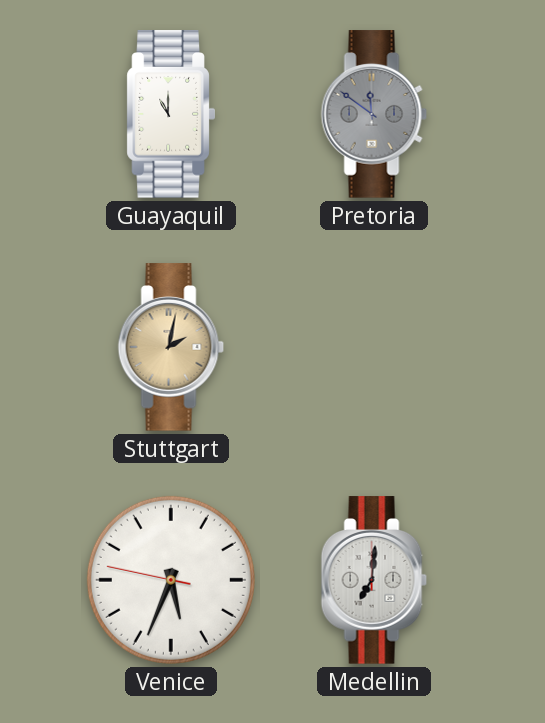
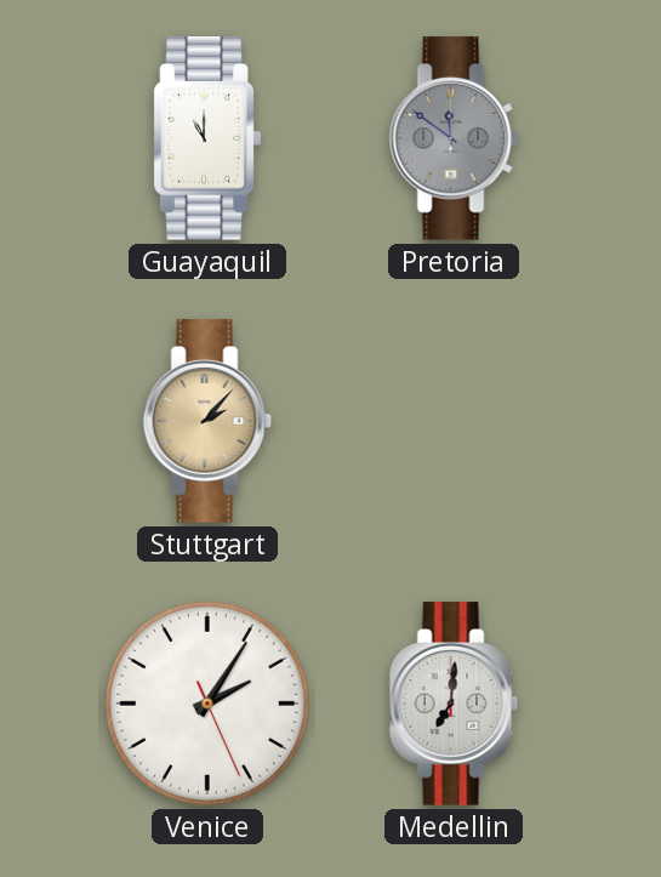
Stuttgart: 2:02 -> 2:07 (207, 421)
Venice: 5:33 -> 2:05 (207, 704)
